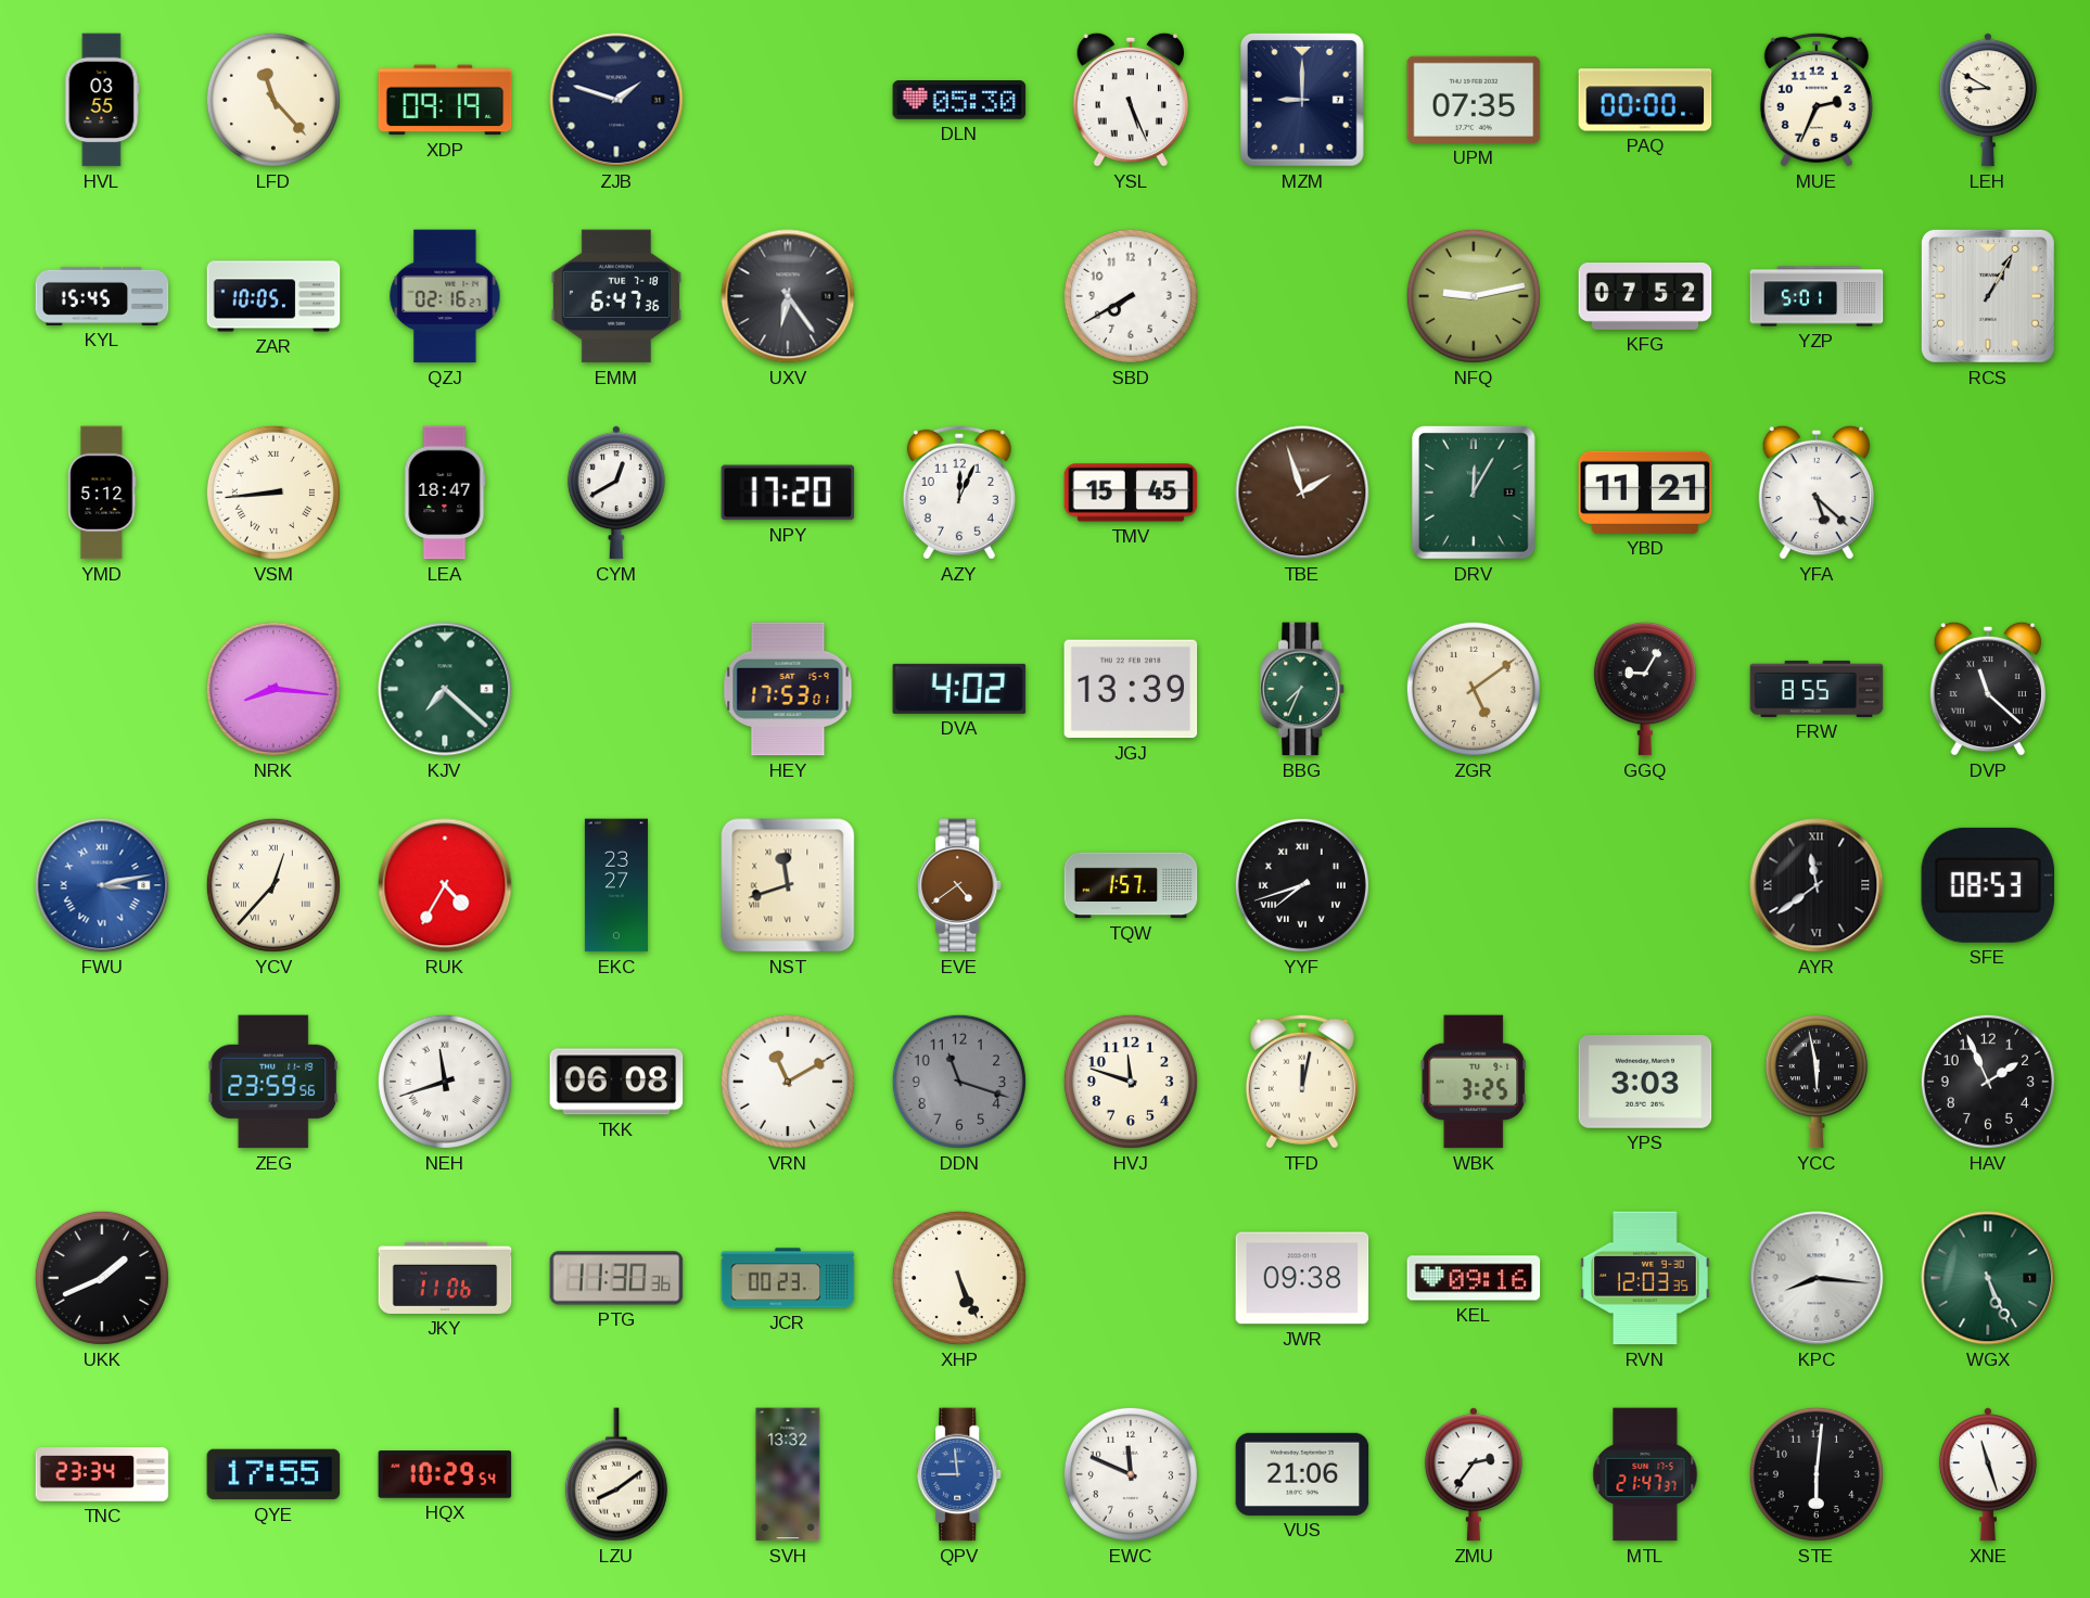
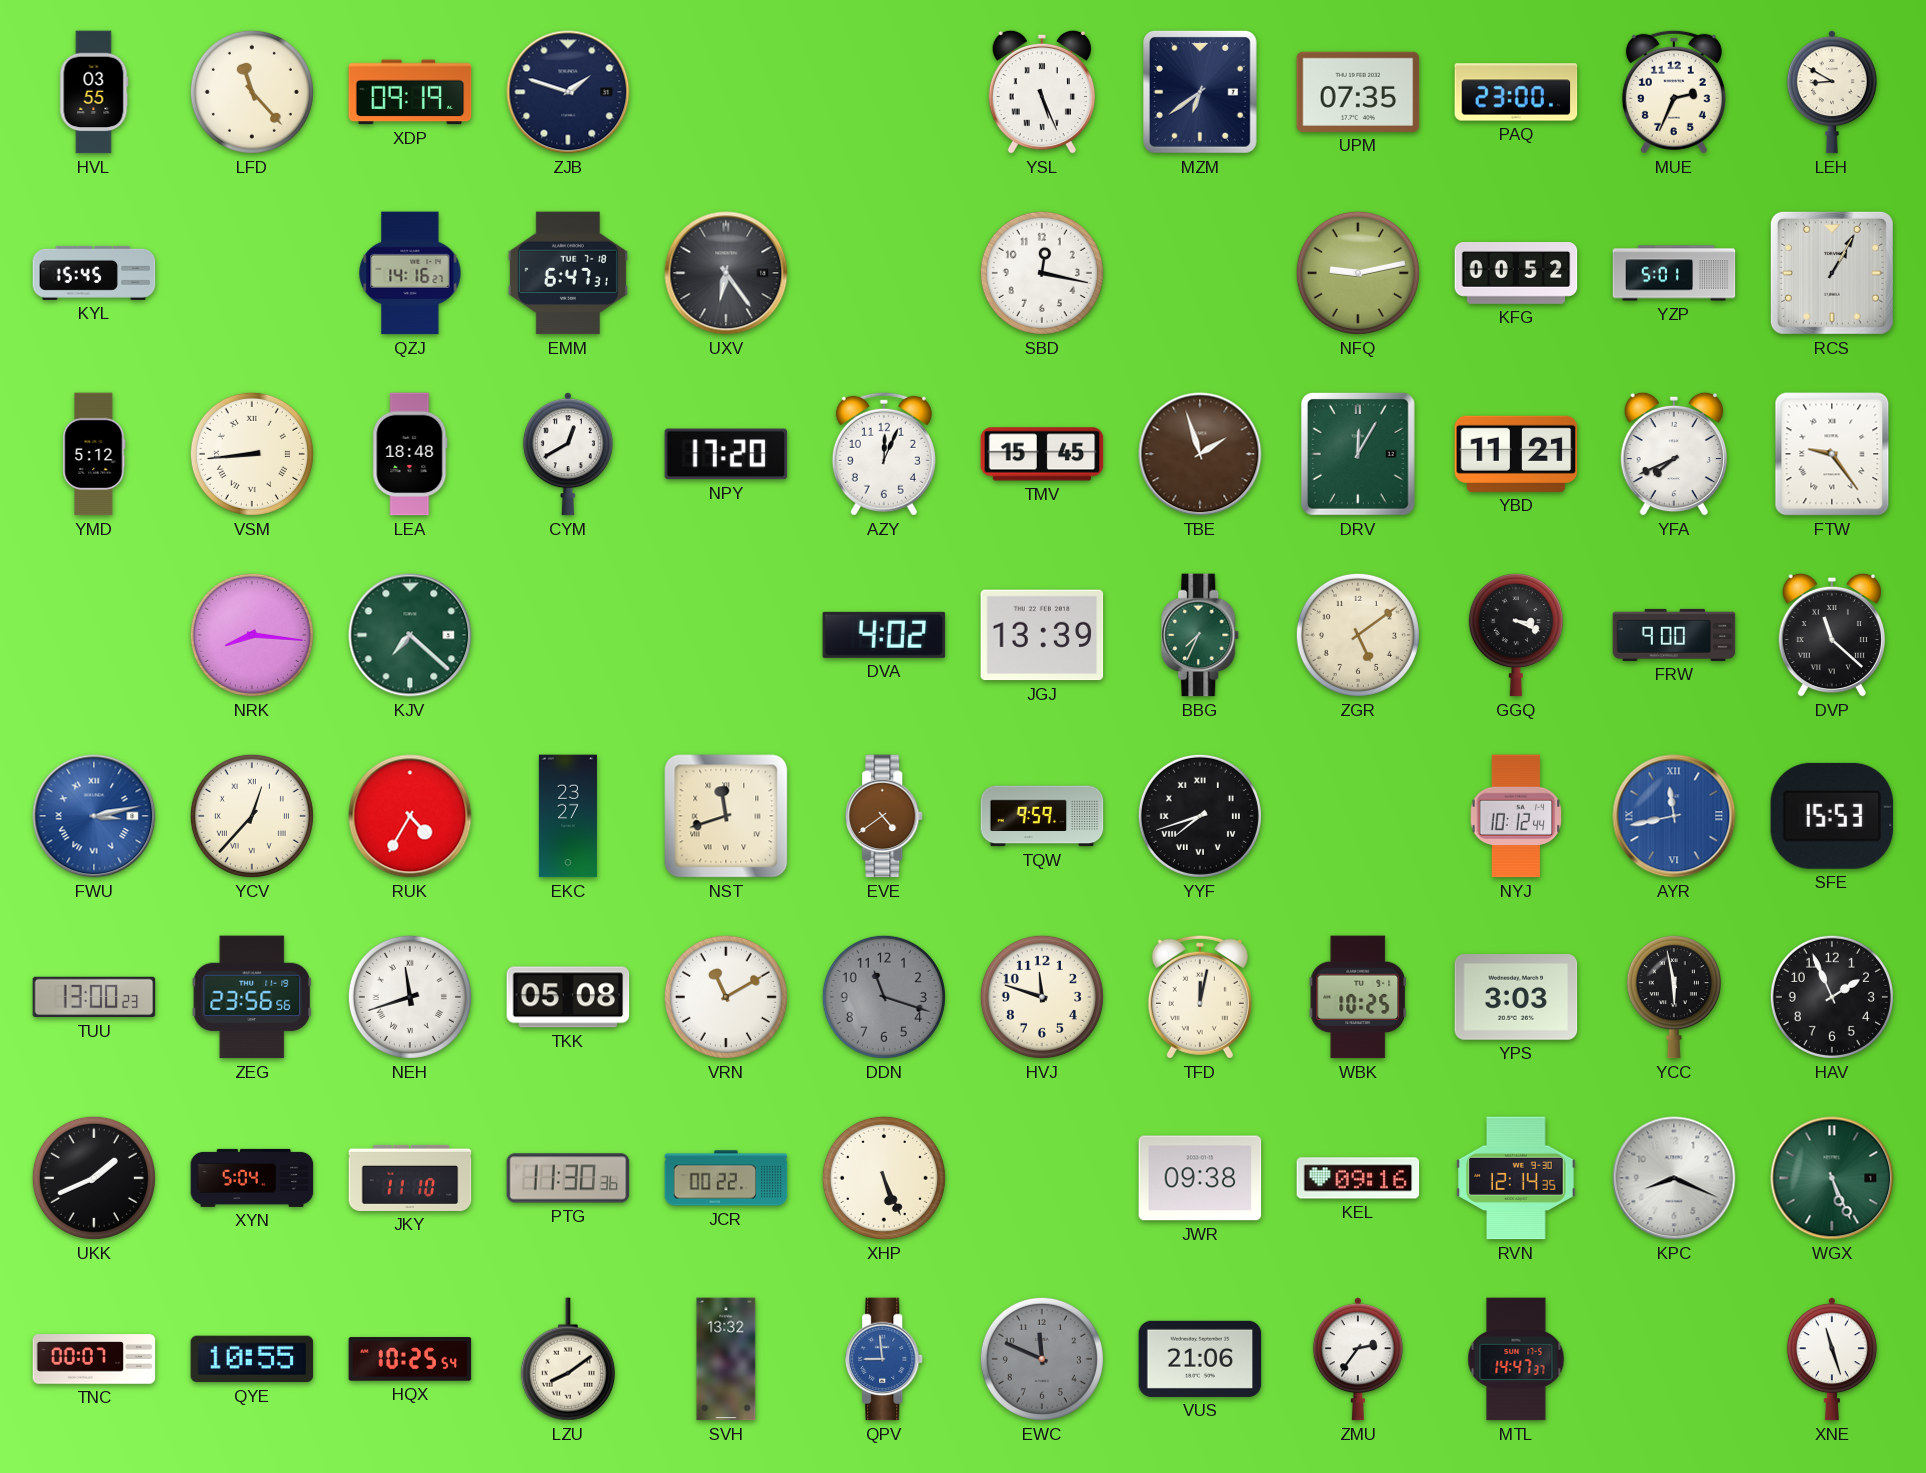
DLN: 05:30 -> none (959, 101)
MZM: 9:00 -> 6:39 (1200, 92)
PAQ: 00:00 -> 23:00 (1516, 92)
ZAR: 10:05 -> none (273, 296)
QZJ: 02:16 -> 14:16 (410, 273)
EMM: 6:47:36 -> 6:47:31 (568, 273)
SBD: 7:40 -> 12:17 (1042, 273)
KFG: 07:52 -> 00:52 (1516, 274)
LEA: 18:47 -> 18:48 (410, 454)
YFA: 5:22 -> 7:41 (1674, 454)
FTW: none -> 9:24 (1832, 454)
HEY: 17:53 -> none (788, 689)
GGQ: 9:05 -> 3:19 (1516, 635)
FRW: 8:55 -> 9:00 (1674, 635)
TQW: 1:57 -> 9:59 (1042, 816)
NYJ: none -> 10:12 (1516, 816)
AYR: 11:39 -> 11:43 (1674, 816)
AYR dial: black -> blue (1674, 816)
SFE: 08:53 -> 15:53 (1832, 816)
TUU: none -> 13:00 (94, 997)
ZEG: 23:59 -> 23:56 (252, 997)
TKK: 06:08 -> 05:08 (568, 997)
WBK: 3:25 -> 10:25 (1358, 997)
XYN: none -> 5:04 (252, 1178)
JKY: 11:06 -> 11:10 (410, 1178)
JCR: 00:23 -> 00:22 (726, 1178)
RVN: 12:03 -> 12:14 (1516, 1178)
KPC: 8:16 -> 8:19 (1674, 1178)
TNC: 23:34 -> 00:07 (94, 1359)
QYE: 17:55 -> 10:55 (252, 1359)
HQX: 10:29 -> 10:25 (410, 1359)
EWC dial: white -> grey (1042, 1359)
MTL: 21:47 -> 14:47 (1516, 1359)
STE: 6:01 -> none (1817, 1474)
